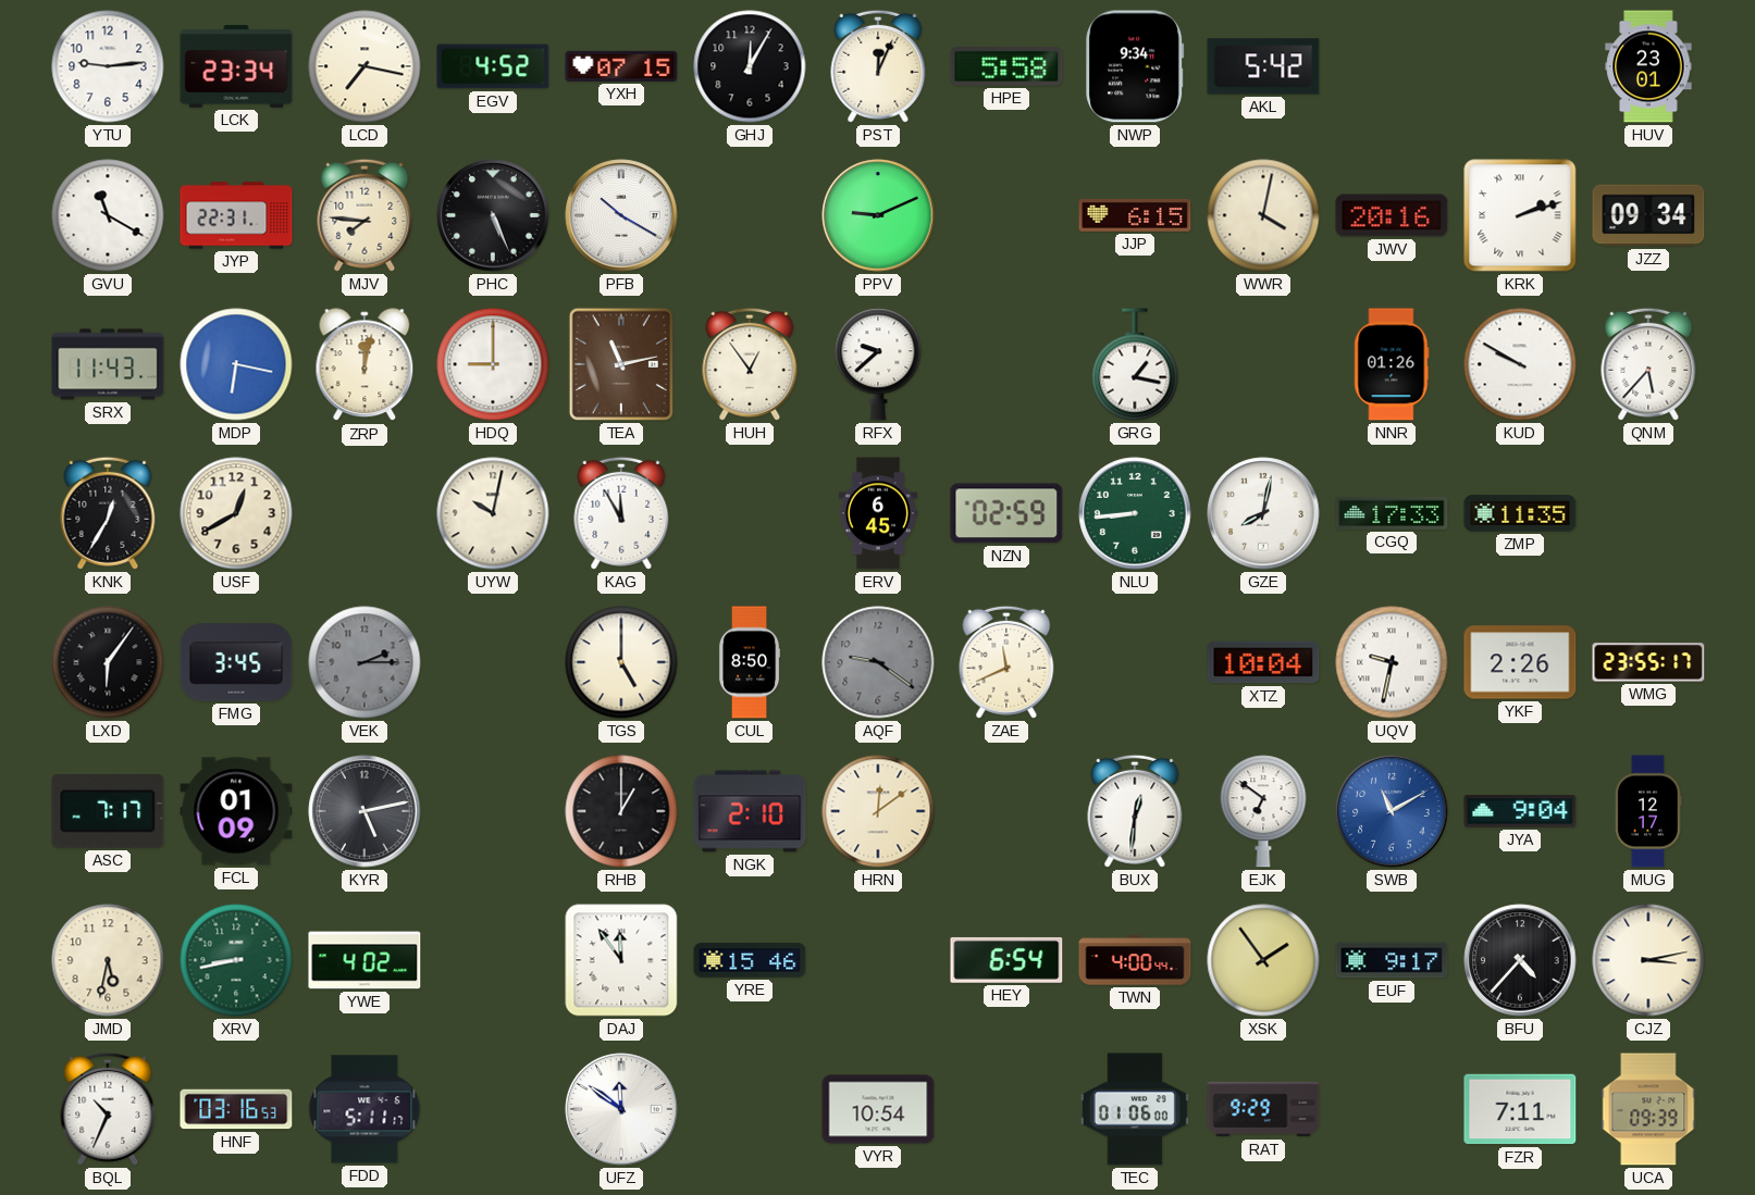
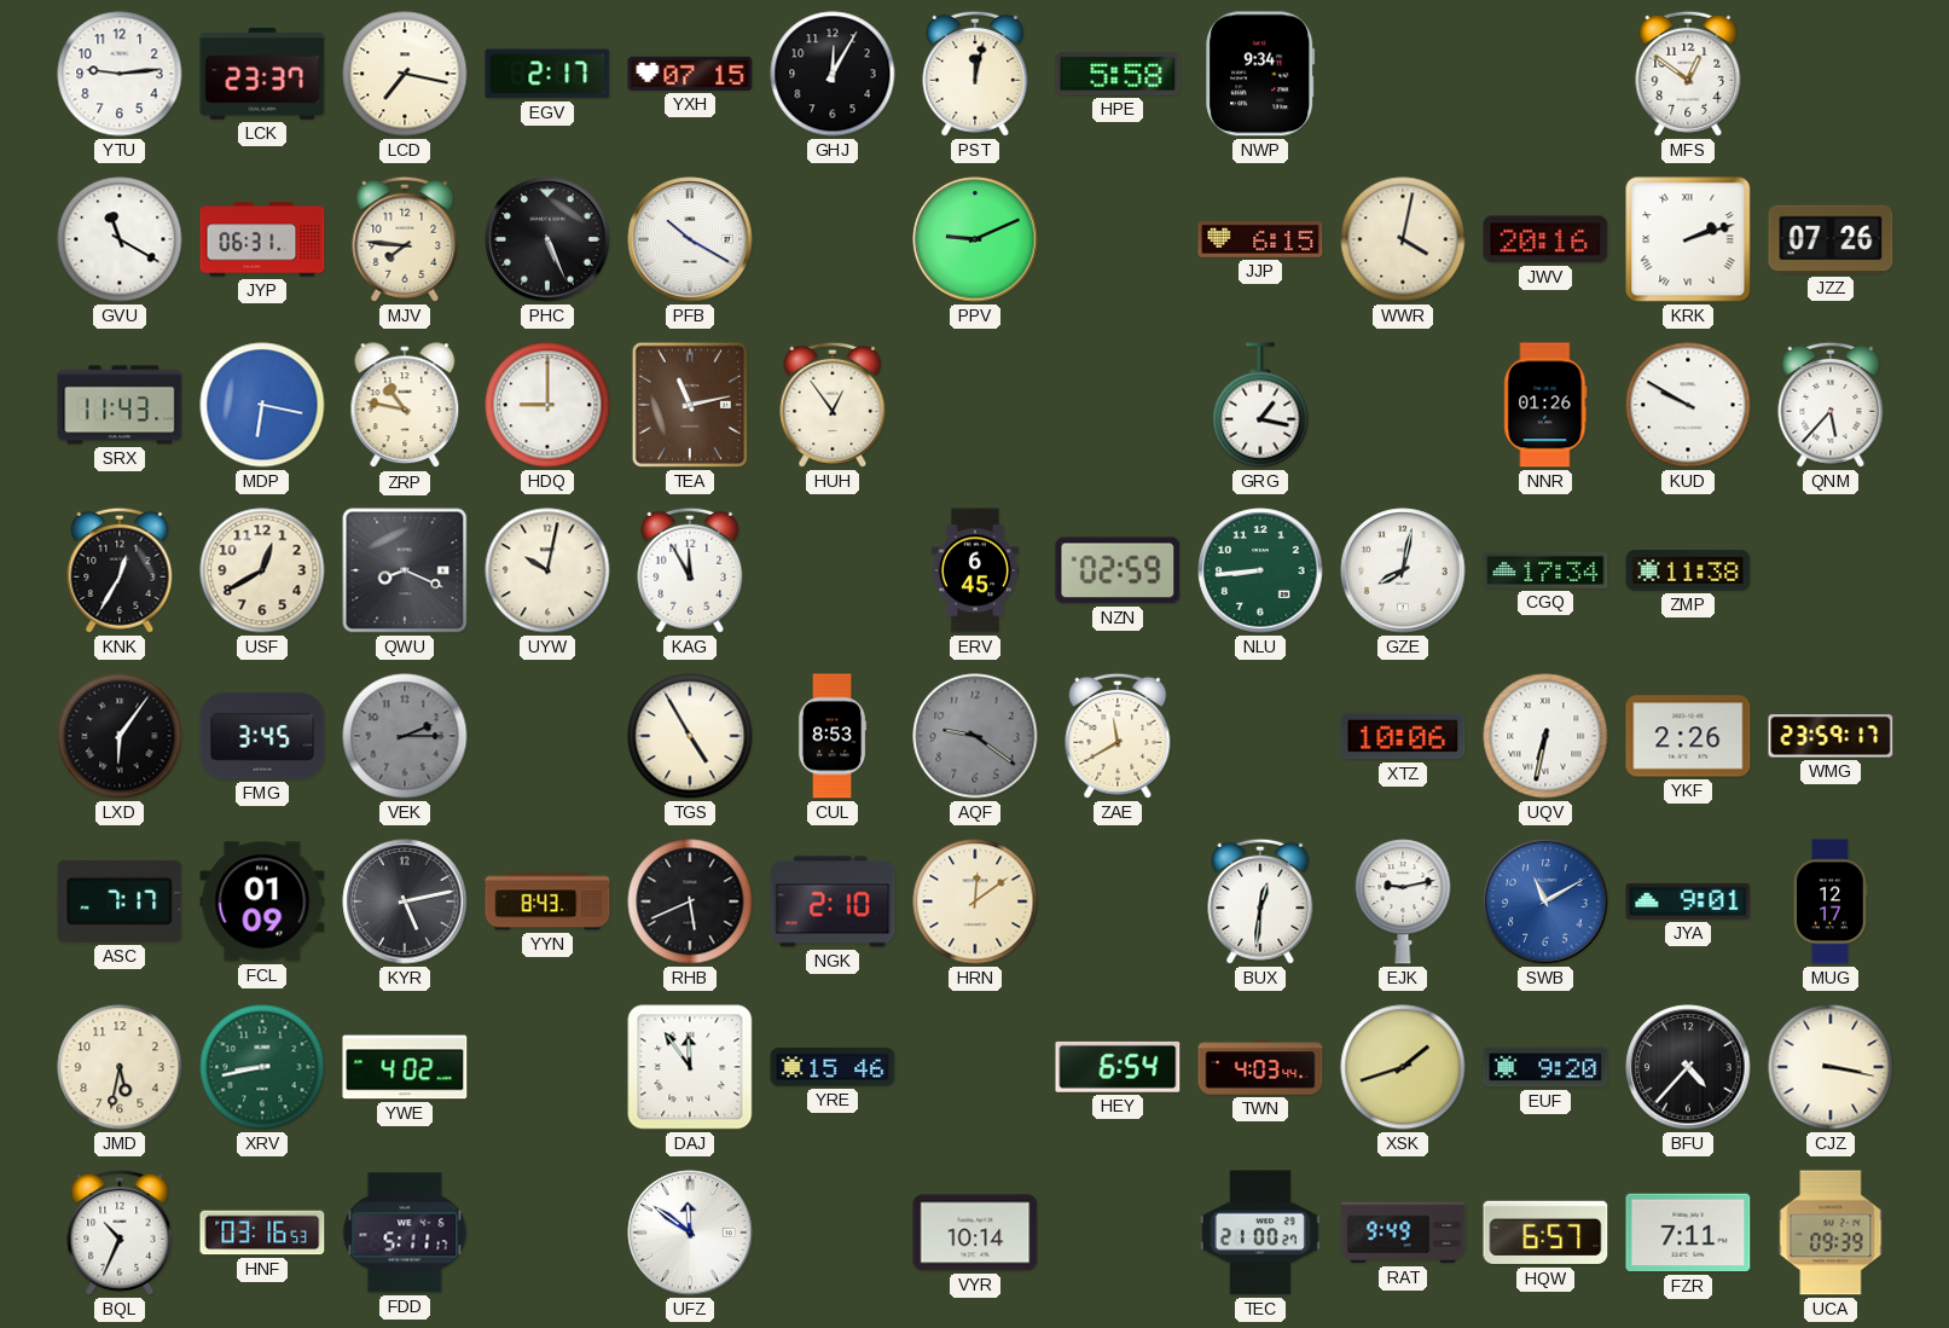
LCK: 23:34 -> 23:37 (262, 74)
EGV: 4:52 -> 2:17 (547, 74)
PST: 12:04 -> 12:02 (975, 74)
AKL: 5:42 -> none (1263, 66)
MFS: none -> 12:51 (1688, 74)
HUV: 23:01 -> none (1648, 66)
JYP: 22:31 -> 06:31 (262, 239)
JZZ: 09:34 -> 07:26 (1831, 239)
ZRP: 12:02 -> 10:47 (405, 406)
RFX: 9:38 -> none (878, 364)
QWU: none -> 8:19 (405, 570)
CGQ: 17:33 -> 17:34 (1545, 570)
ZMP: 11:35 -> 11:38 (1688, 570)
TGS: 5:00 -> 4:55 (690, 736)
CUL: 8:50 -> 8:53 (833, 736)
ZAE: 11:41 -> 11:40 (1118, 736)
XTZ: 10:04 -> 10:06 (1403, 736)
UQV: 9:32 -> 6:32 (1545, 736)
WMG: 23:55 -> 23:59 (1831, 736)
YYN: none -> 8:43 (547, 901)
RHB: 1:00 -> 5:41 (690, 901)
EJK: 6:51 -> 9:13 (1403, 901)
JYA: 9:04 -> 9:01 (1688, 901)
TWN: 4:00 -> 4:03 (1260, 1067)
XSK: 1:54 -> 1:42 (1403, 1067)
EUF: 9:17 -> 9:20 (1545, 1067)
CJZ: 3:13 -> 3:17 (1831, 1067)
VYR: 10:54 -> 10:14 (975, 1233)
TEC: 01:06 -> 21:00 (1260, 1233)
RAT: 9:29 -> 9:49 (1403, 1233)
HQW: none -> 6:57 (1545, 1233)
